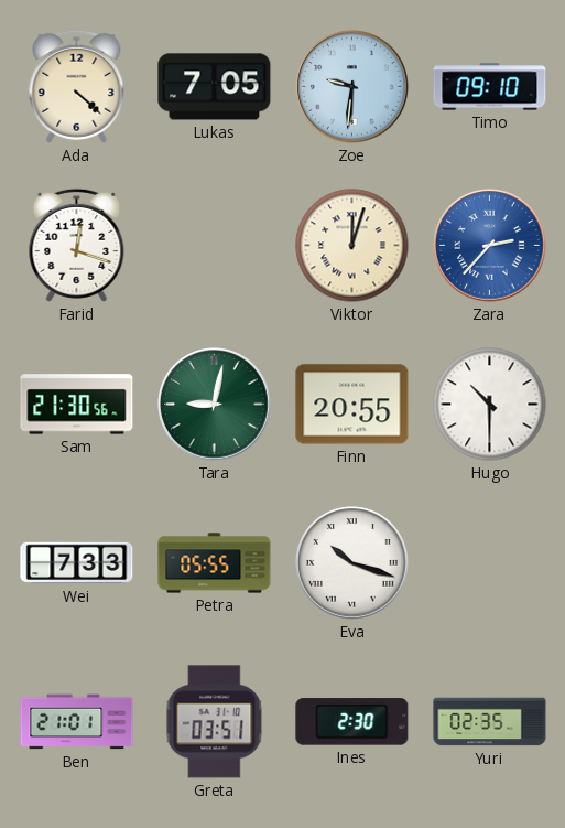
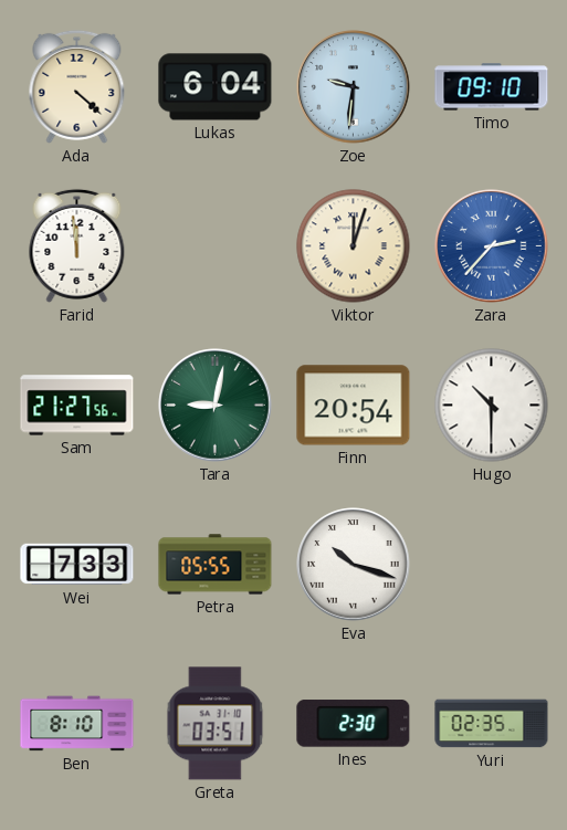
Lukas: 7:05 -> 6:04 (216, 87)
Farid: 12:18 -> 11:59 (77, 245)
Sam: 21:30 -> 21:27 (77, 406)
Finn: 20:55 -> 20:54 (354, 406)
Ben: 21:01 -> 8:10 (77, 724)
